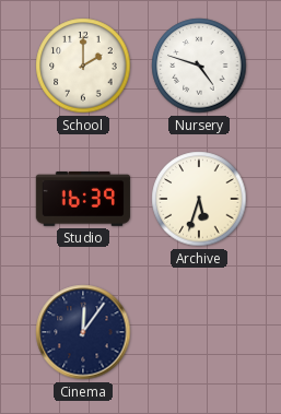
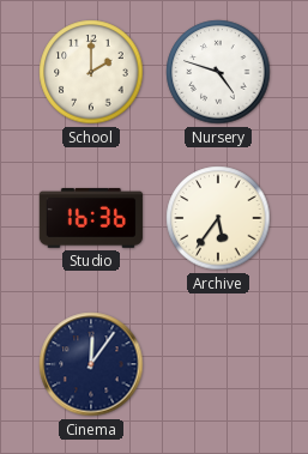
Studio: 16:39 -> 16:36 (91, 218)
Archive: 5:33 -> 5:36 (218, 218)
